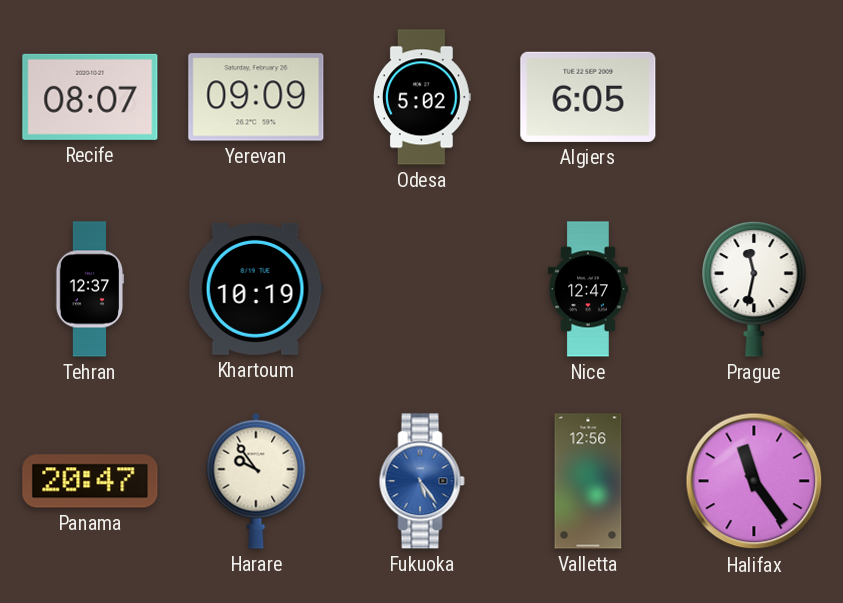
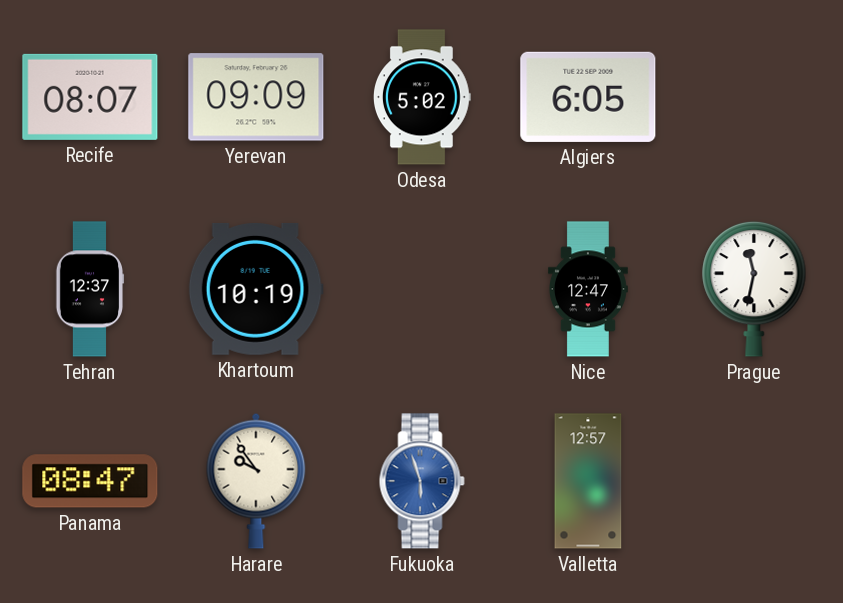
Panama: 20:47 -> 08:47 (90, 481)
Fukuoka: 5:24 -> 5:57 (422, 481)
Valletta: 12:56 -> 12:57 (588, 481)
Halifax: 11:24 -> none (754, 481)
